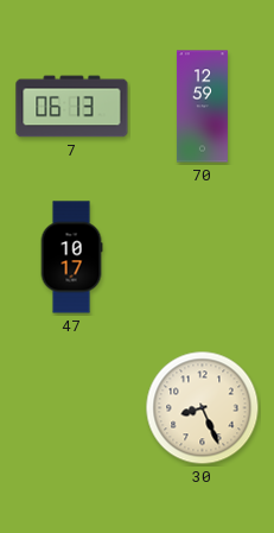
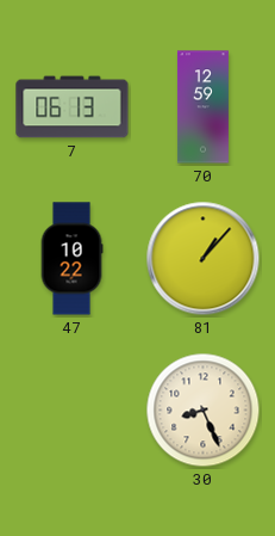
47: 10:17 -> 10:22 (71, 259)
81: none -> 1:07 (204, 259)
